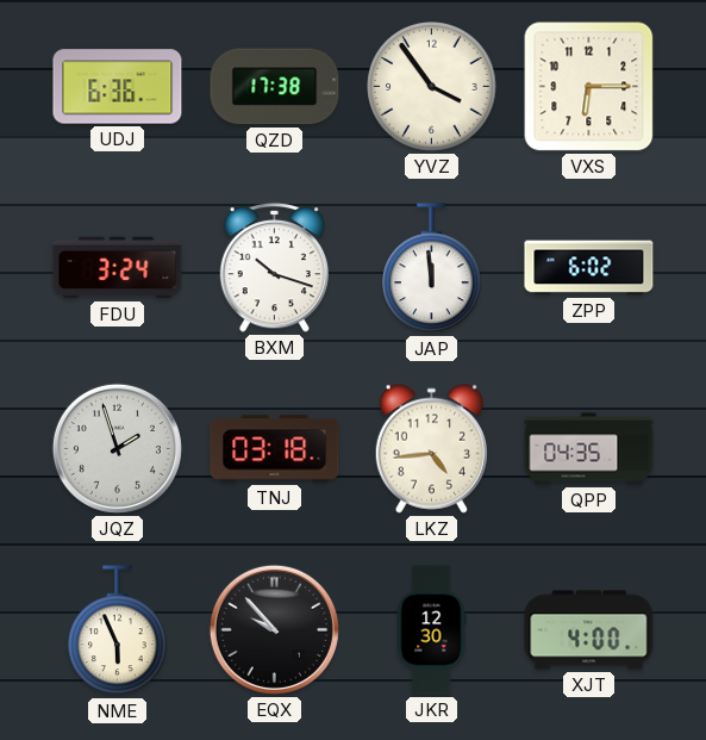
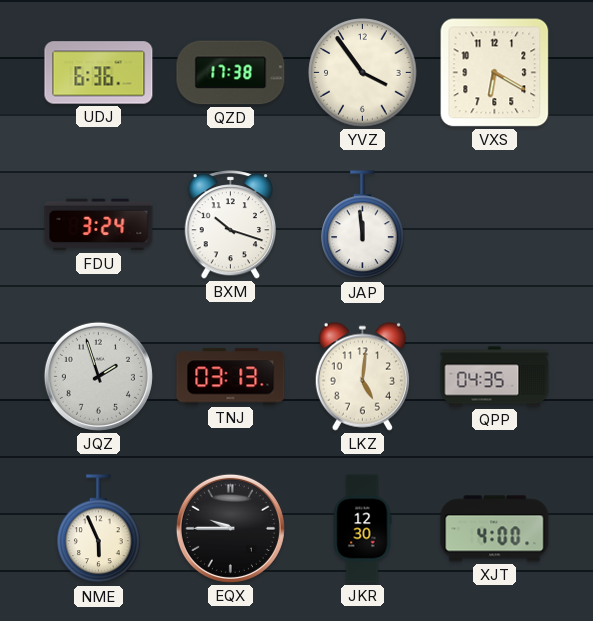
VXS: 6:15 -> 6:20 (495, 73)
ZPP: 6:02 -> none (589, 268)
TNJ: 03:18 -> 03:13 (231, 377)
LKZ: 4:44 -> 5:01 (362, 376)
EQX: 9:53 -> 9:45 (230, 528)
